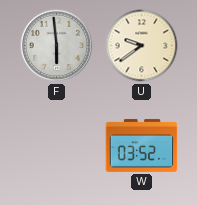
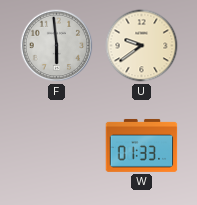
W: 03:52 -> 01:33 (142, 145)
